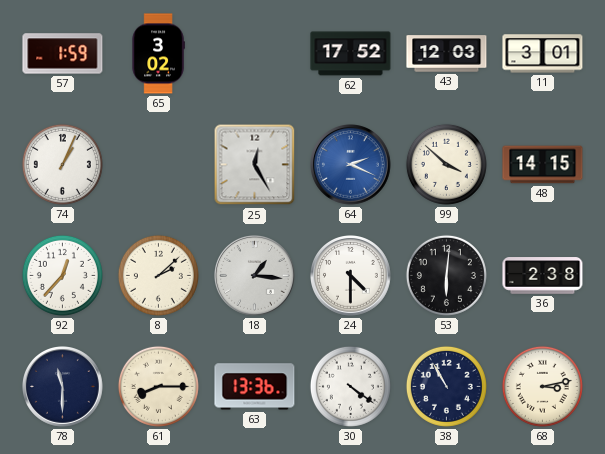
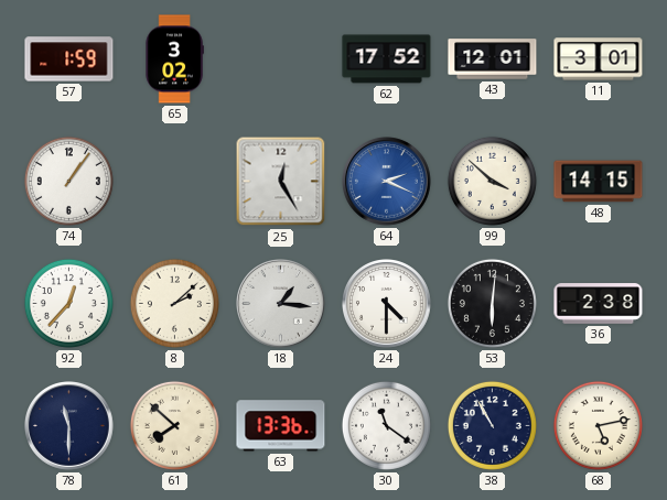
43: 12:03 -> 12:01 (493, 59)
74: 1:04 -> 1:06 (68, 181)
61: 8:15 -> 7:52 (174, 425)
30: 4:21 -> 11:21 (386, 425)
68: 3:13 -> 5:13 (598, 425)
